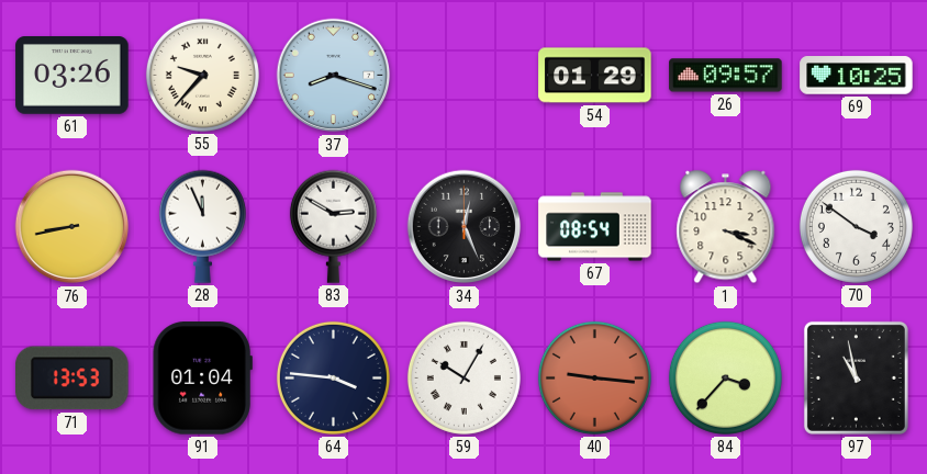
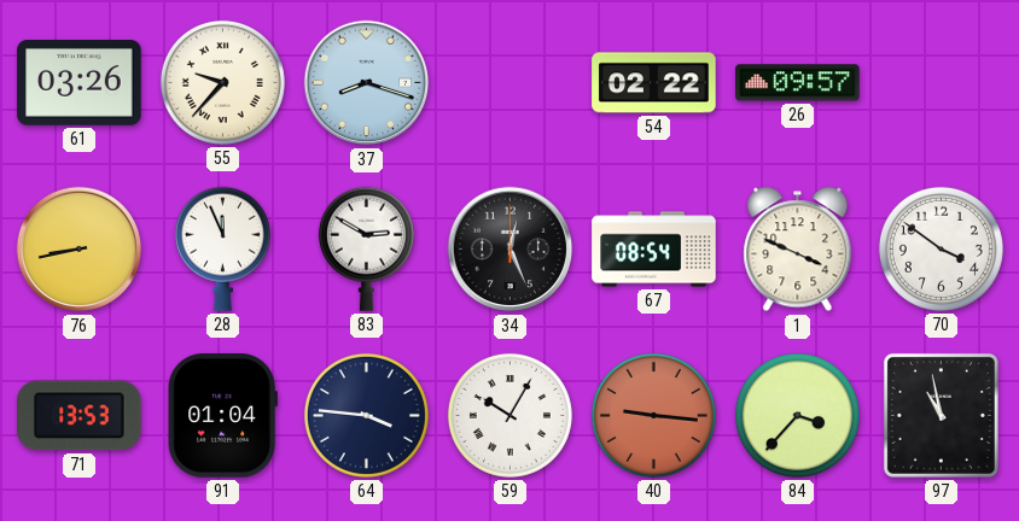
54: 01:29 -> 02:22 (654, 83)
69: 10:25 -> none (857, 76)
1: 3:19 -> 3:49 (798, 250)
